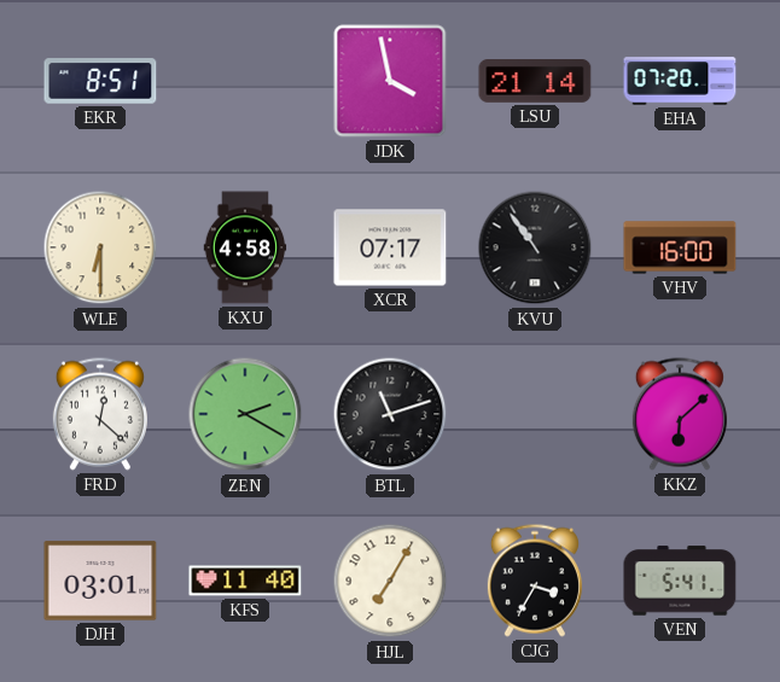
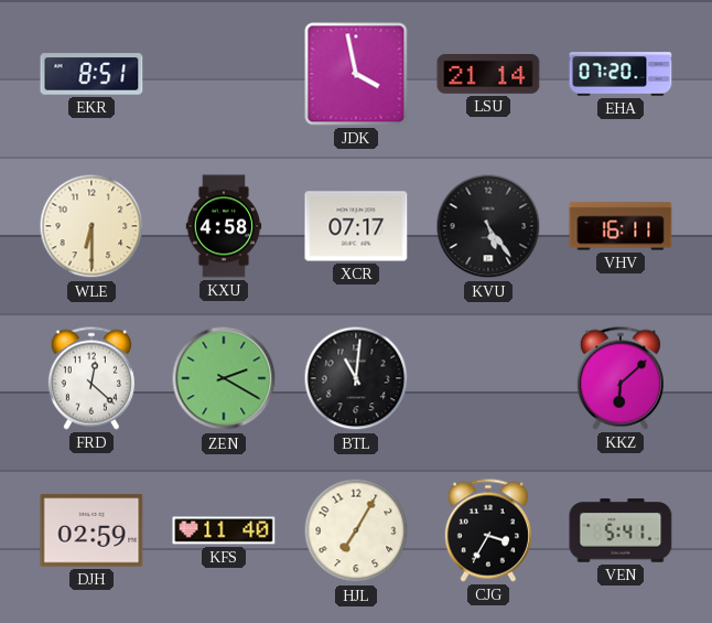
KVU: 10:54 -> 5:24 (488, 226)
VHV: 16:00 -> 16:11 (621, 226)
BTL: 11:12 -> 11:01 (356, 378)
DJH: 03:01 -> 02:59 (91, 530)
